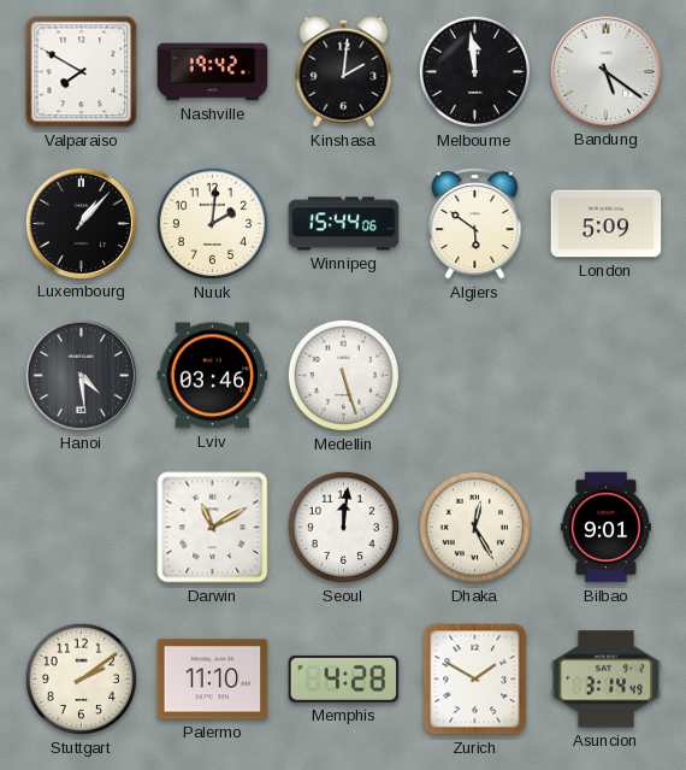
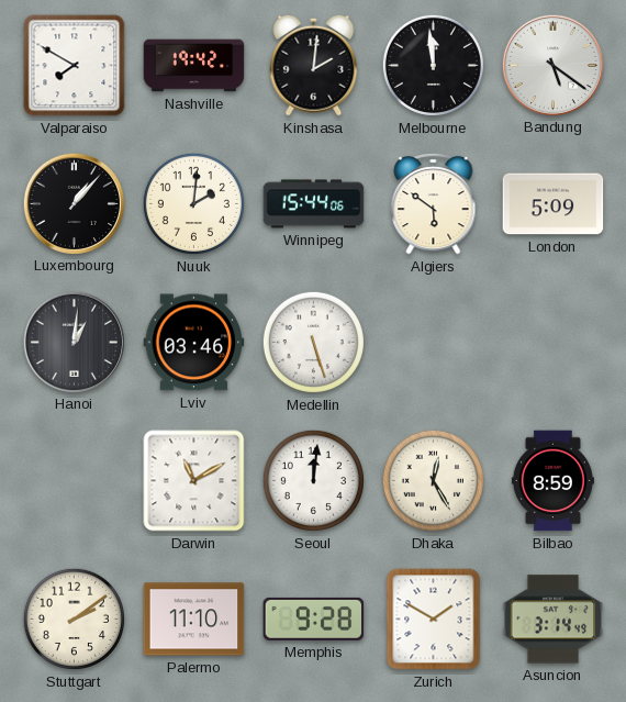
Hanoi: 4:29 -> 1:01 (74, 342)
Bilbao: 9:01 -> 8:59 (552, 481)
Memphis: 4:28 -> 9:28 (314, 619)
